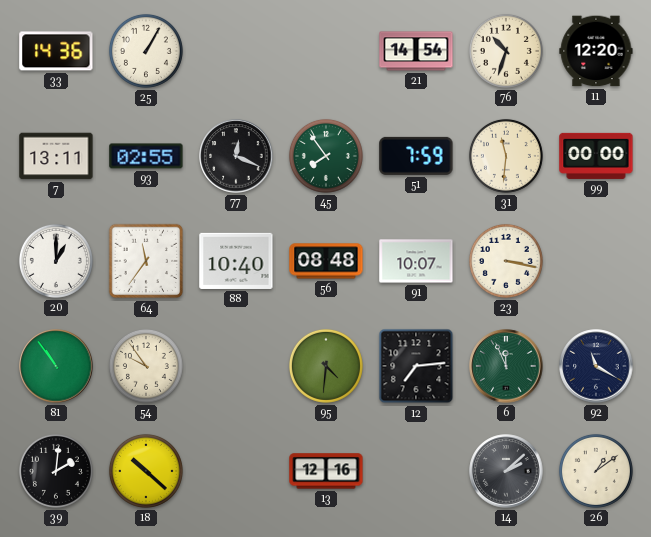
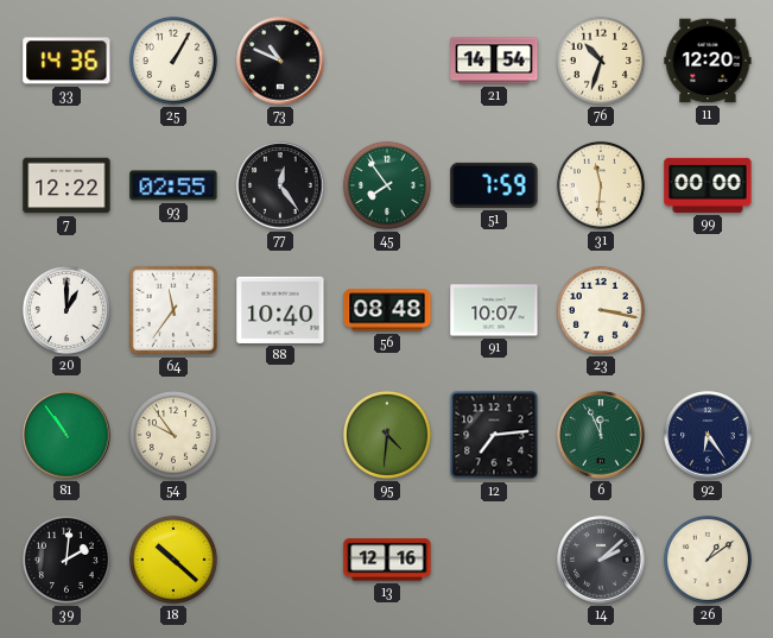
73: none -> 10:49 (280, 61)
7: 13:11 -> 12:22 (66, 185)
77: 12:19 -> 12:24 (280, 185)
92: 11:20 -> 6:24 (708, 435)
